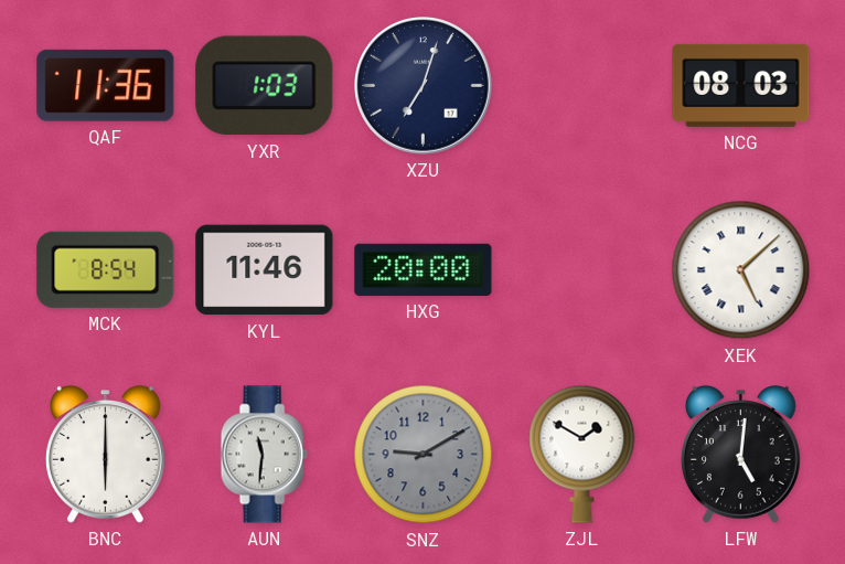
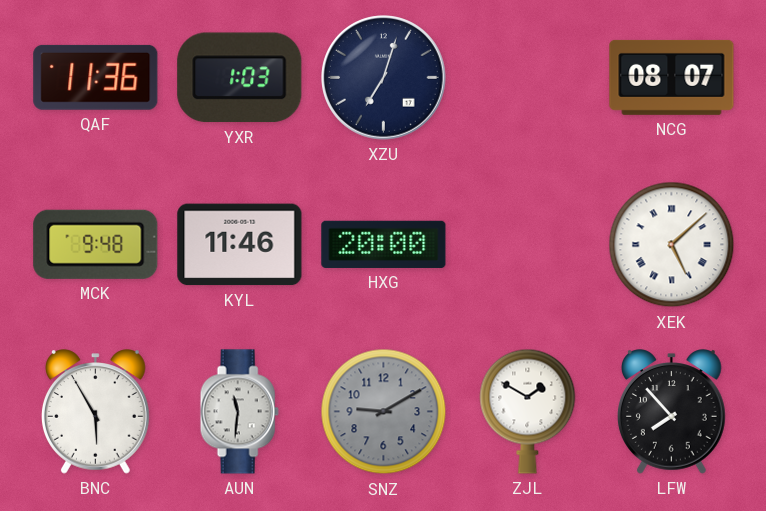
NCG: 08:03 -> 08:07 (672, 77)
MCK: 8:54 -> 9:48 (96, 244)
BNC: 6:00 -> 5:55 (96, 412)
LFW: 5:01 -> 7:53 (672, 412)
